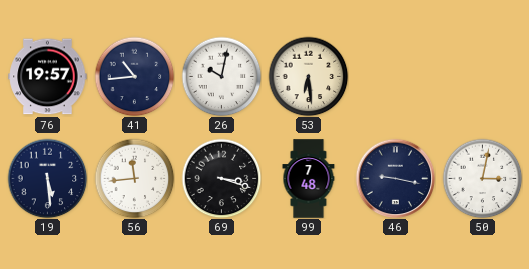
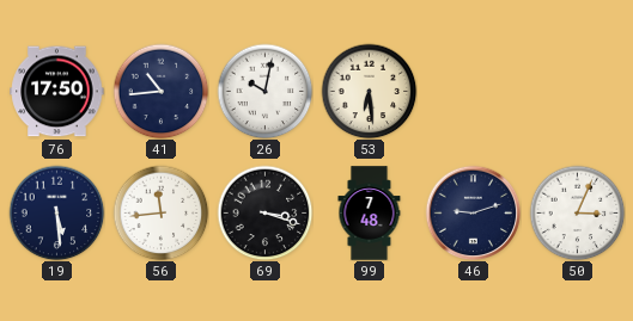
76: 19:57 -> 17:50 (57, 92)
46: 9:17 -> 9:12 (473, 212)
50: 3:02 -> 3:04 (577, 212)
